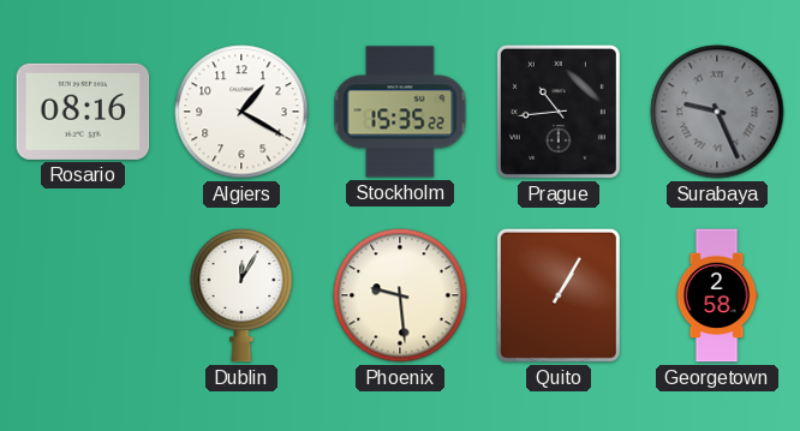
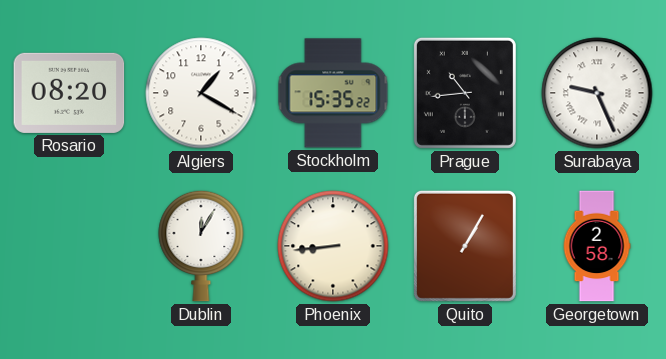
Rosario: 08:16 -> 08:20 (69, 93)
Surabaya dial: grey -> white (597, 93)
Phoenix: 9:29 -> 8:44 (333, 246)
